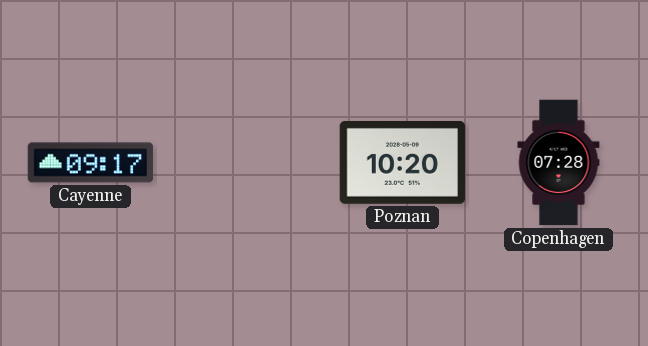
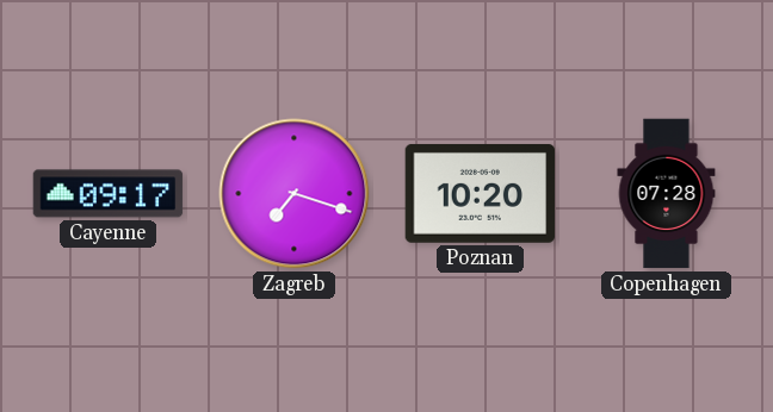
Zagreb: none -> 7:18 (295, 194)
